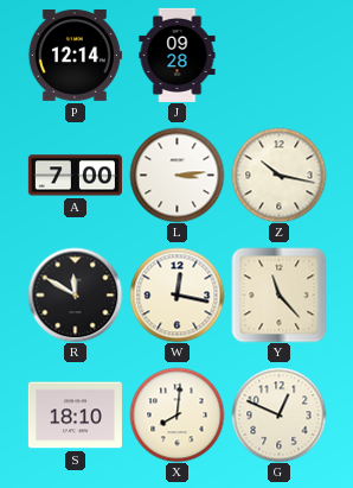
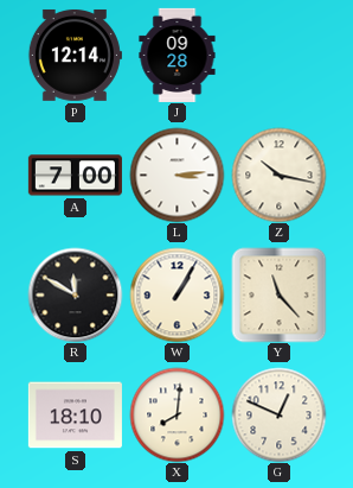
W: 12:17 -> 1:05 (176, 294)
